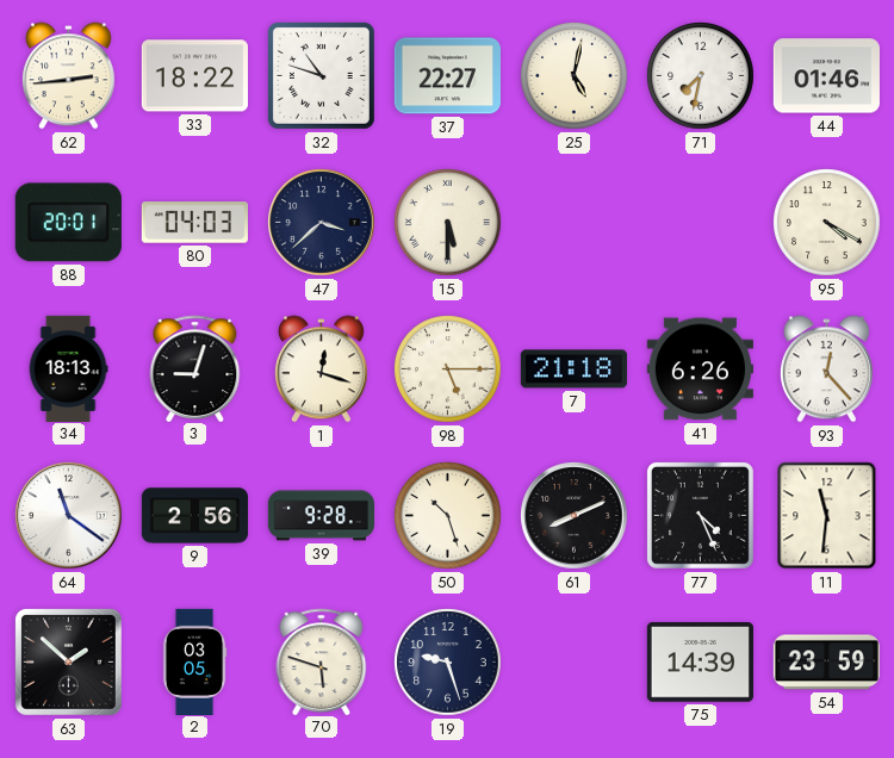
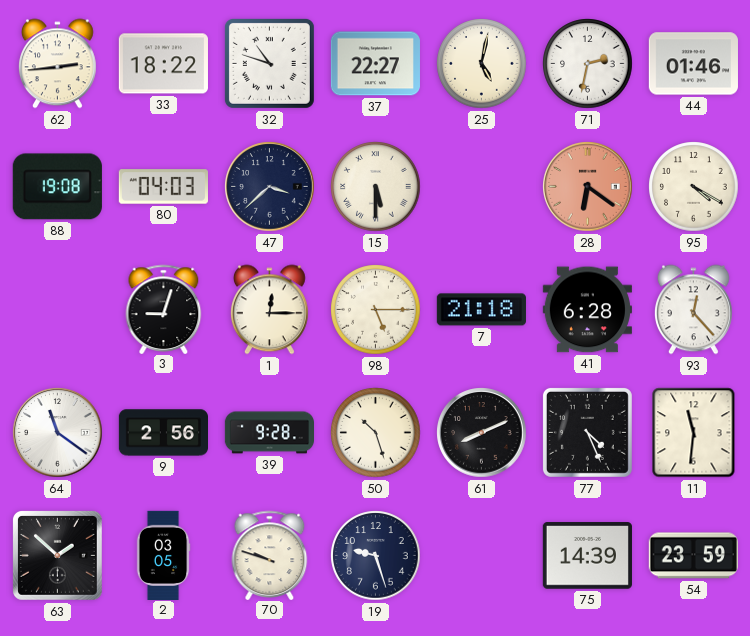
71: 7:32 -> 2:32 (588, 64)
88: 20:01 -> 19:08 (57, 187)
28: none -> 6:21 (588, 187)
34: 18:13 -> none (68, 368)
1: 12:18 -> 12:15 (269, 310)
41: 6:26 -> 6:28 (587, 310)
70: 5:48 -> 9:48 (270, 555)
